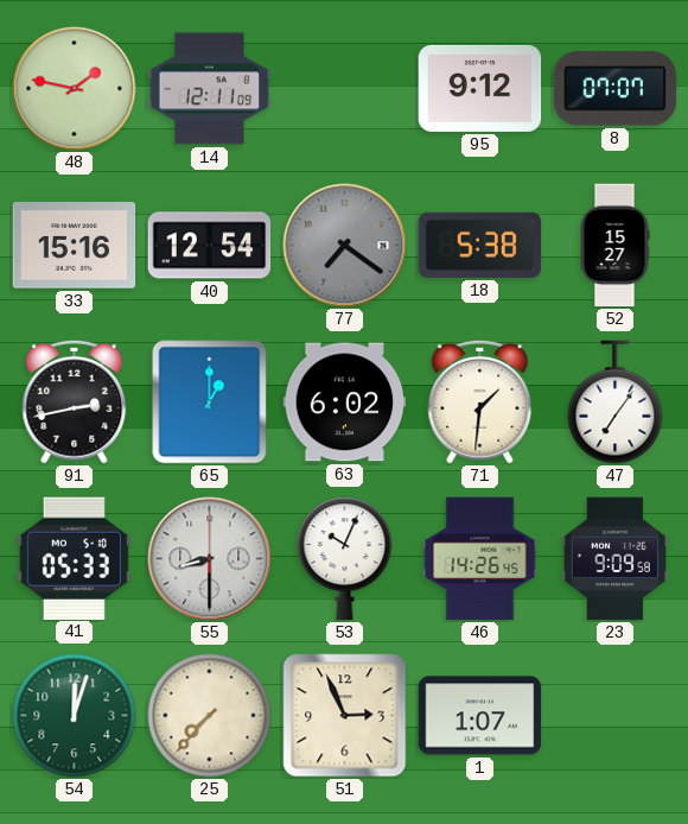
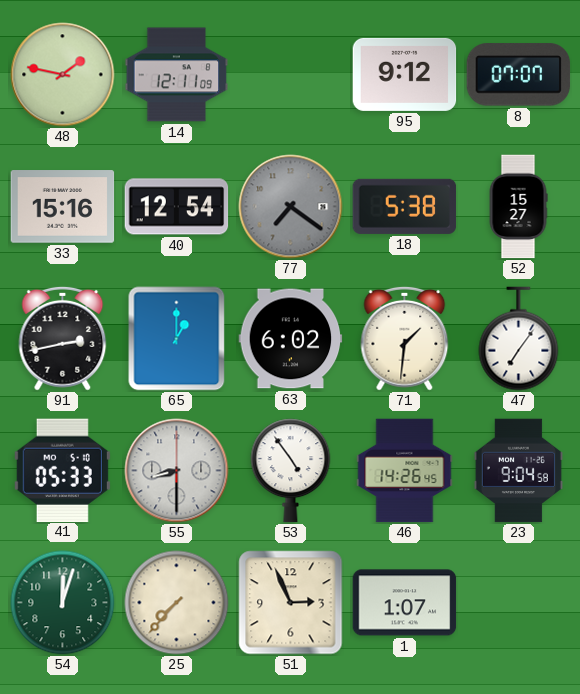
53: 10:04 -> 4:54 (291, 471)
23: 9:09 -> 9:04 (518, 471)
